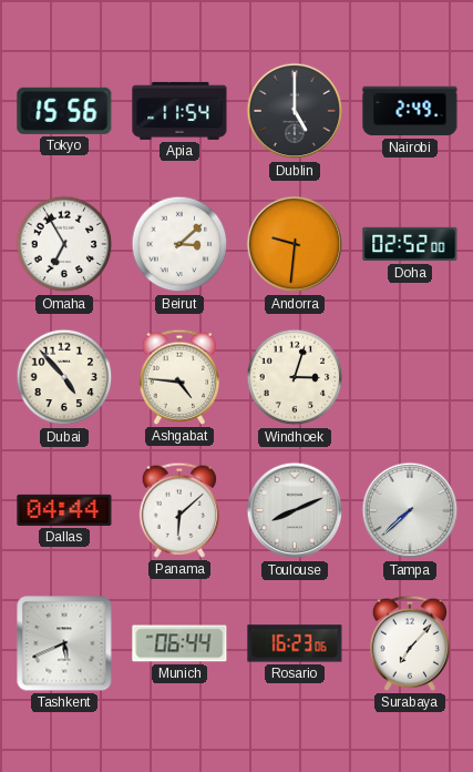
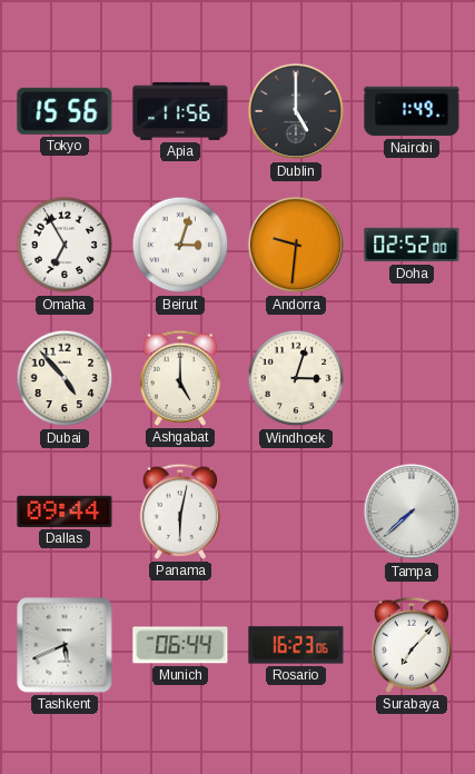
Apia: 11:54 -> 11:56 (180, 111)
Nairobi: 2:49 -> 1:49 (412, 111)
Beirut: 3:08 -> 3:03 (180, 245)
Ashgabat: 4:46 -> 5:00 (180, 378)
Dallas: 04:44 -> 09:44 (65, 512)
Panama: 6:08 -> 6:02 (180, 512)
Toulouse: 8:11 -> none (295, 510)
